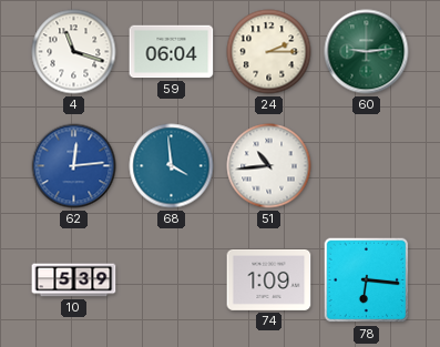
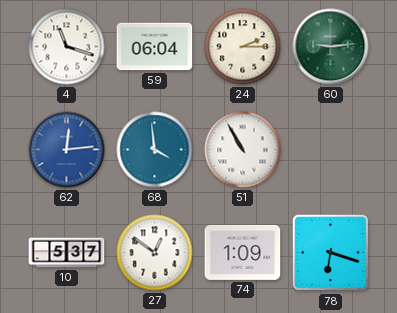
51: 10:44 -> 10:55 (243, 150)
10: 5:39 -> 5:37 (67, 253)
27: none -> 12:51 (155, 253)
78: 6:16 -> 6:18 (331, 253)
